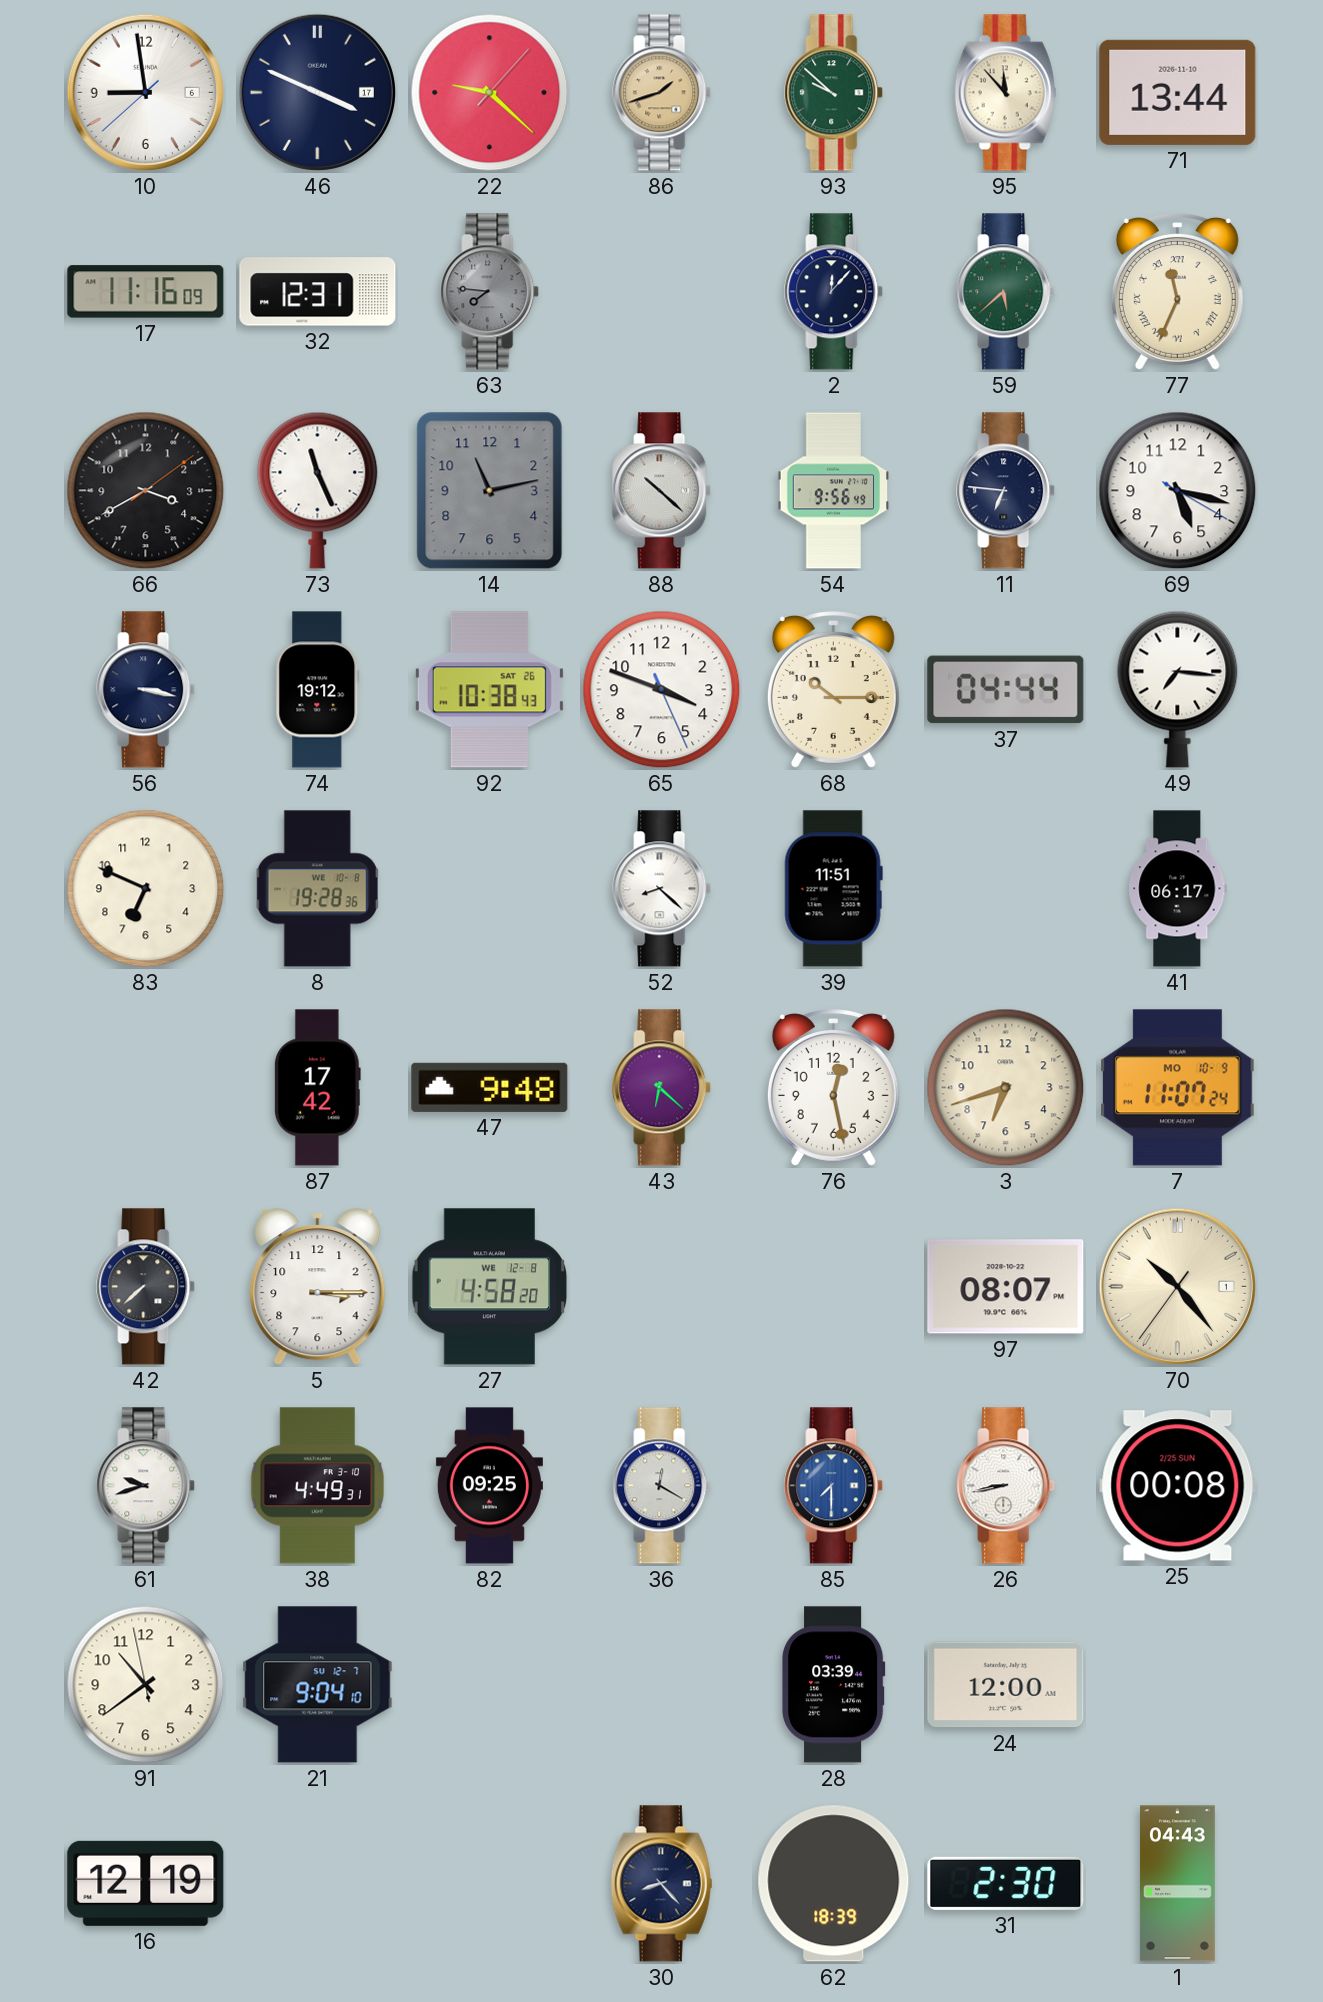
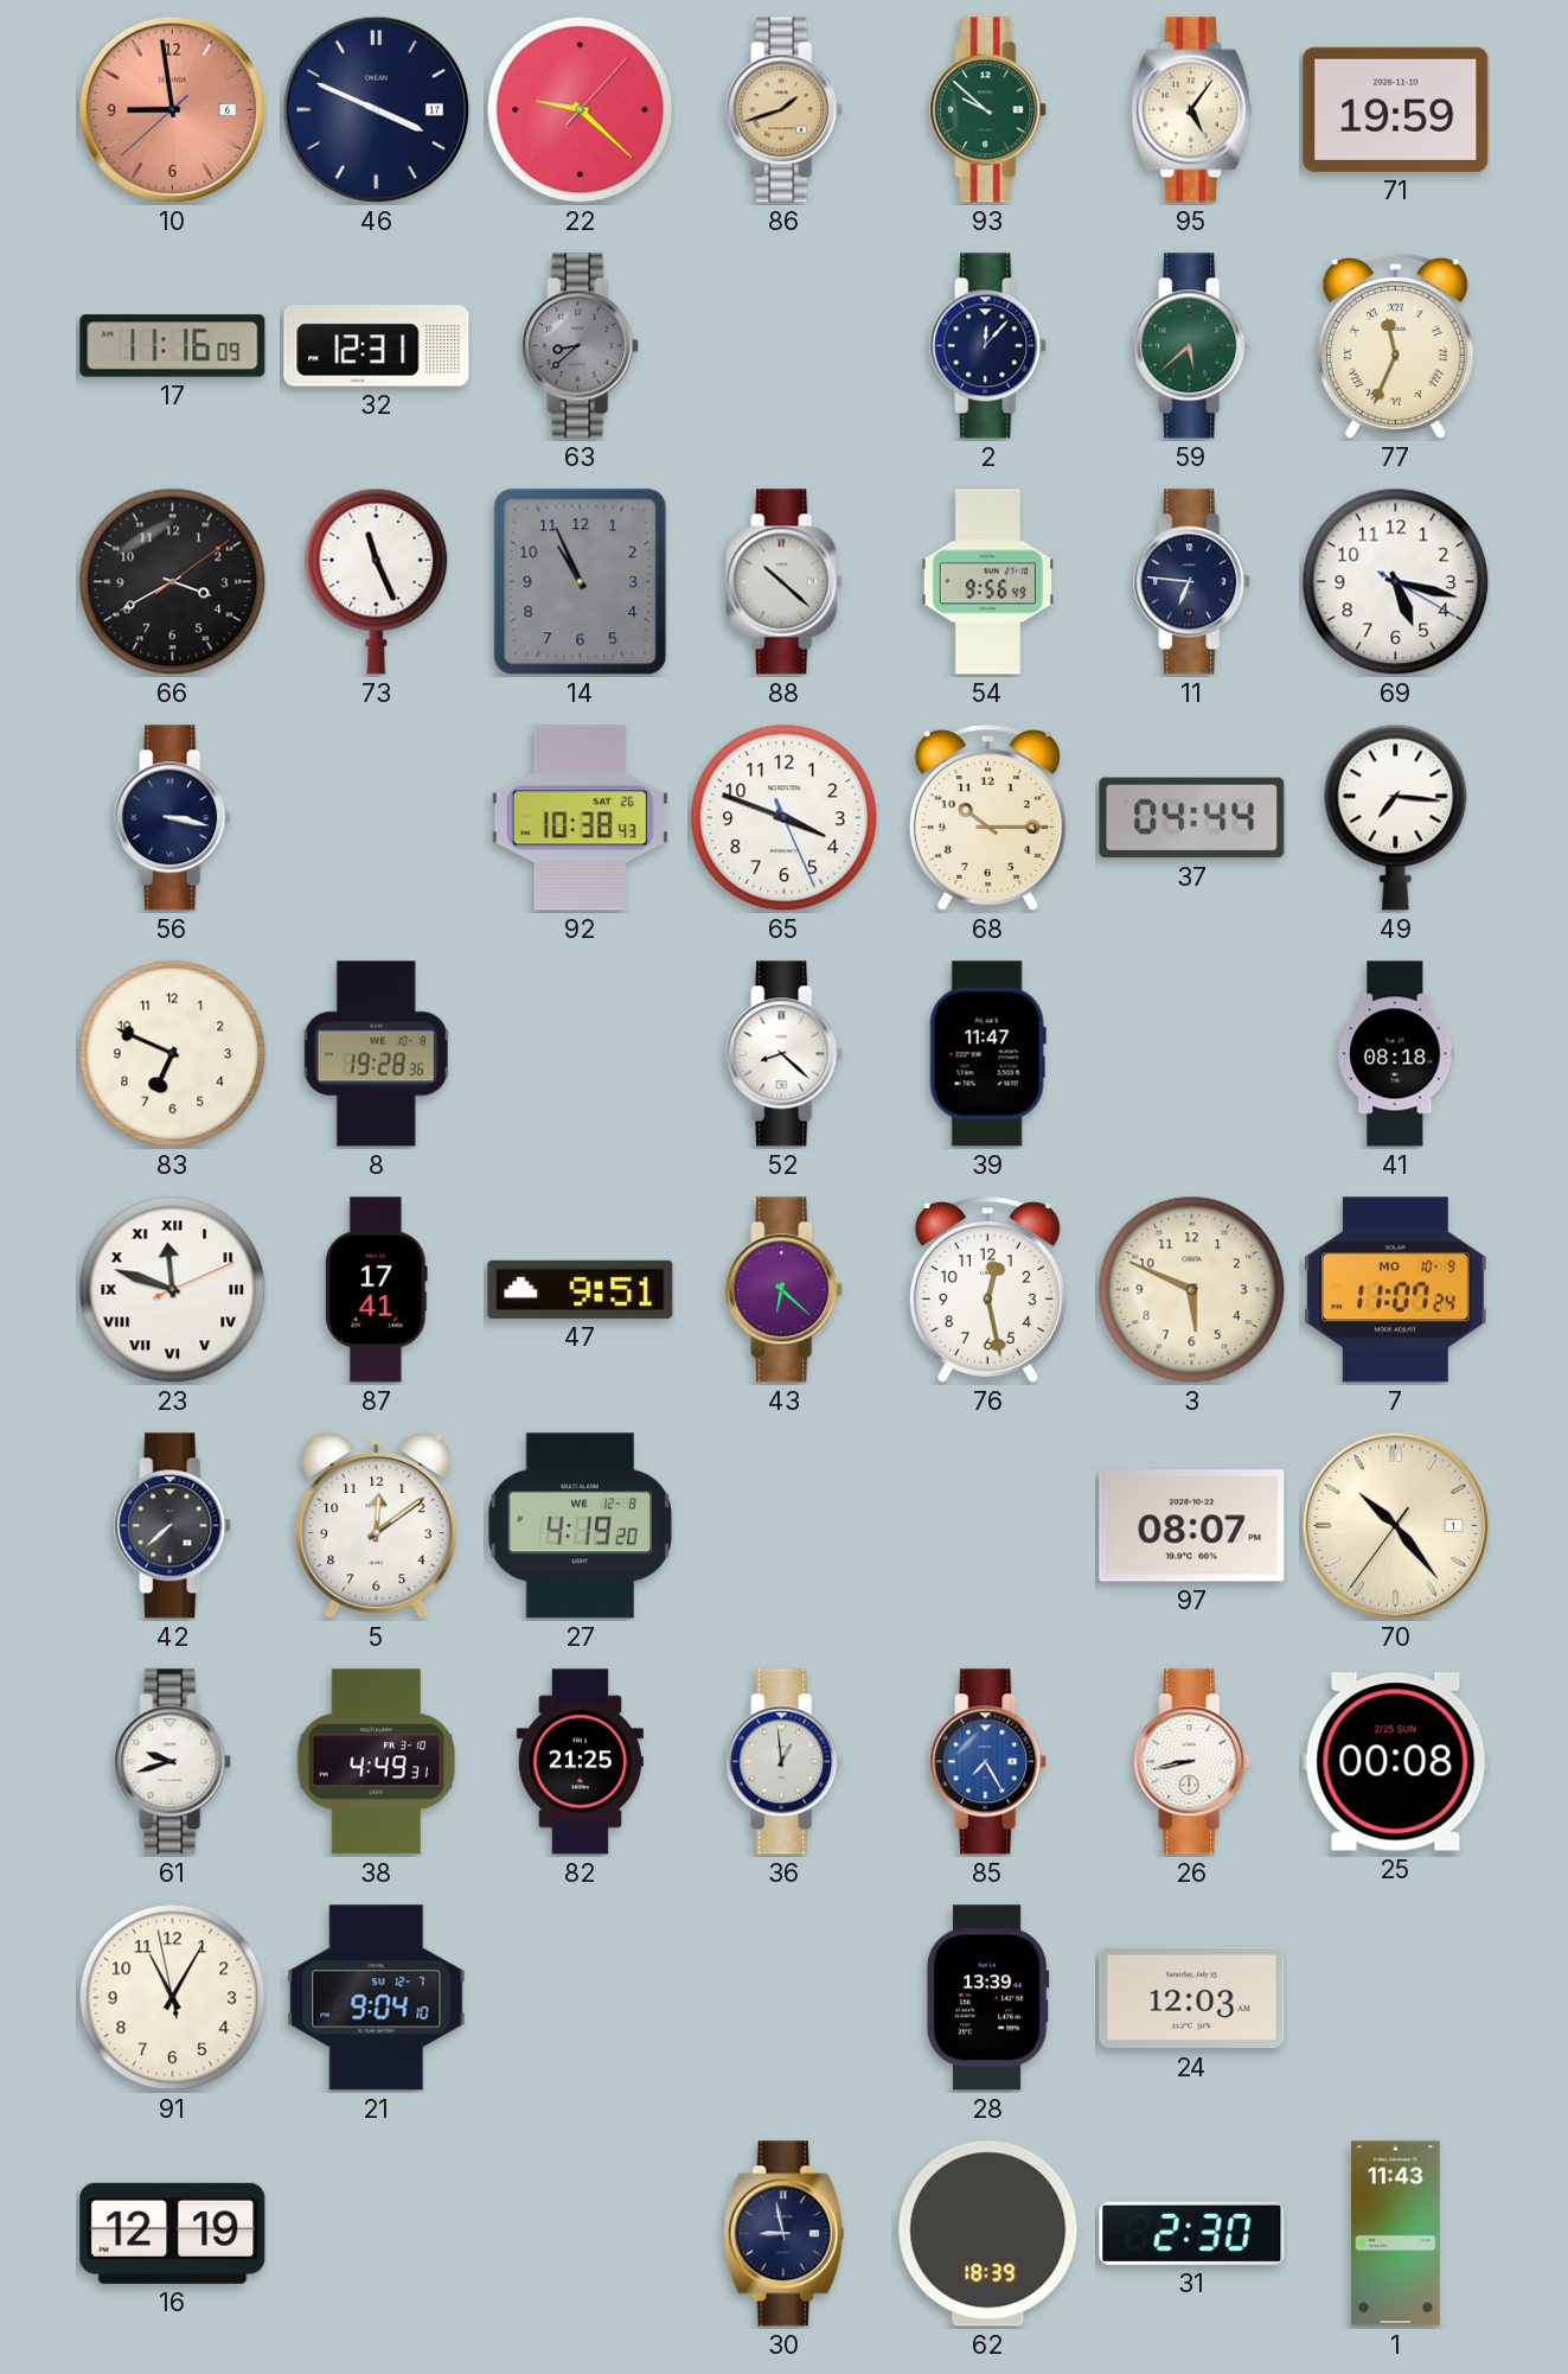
10 dial: white -> salmon (172, 109)
95: 11:53 -> 5:06 (1192, 110)
71: 13:44 -> 19:59 (1396, 109)
63: 7:46 -> 8:38 (581, 346)
14: 11:13 -> 10:56 (581, 582)
74: 19:12 -> none (318, 690)
39: 11:51 -> 11:47 (987, 1054)
41: 06:17 -> 08:18 (1396, 1054)
23: none -> 11:48 (173, 1290)
87: 17:42 -> 17:41 (376, 1290)
47: 9:48 -> 9:51 (581, 1289)
3: 6:42 -> 5:49 (1192, 1290)
5: 3:15 -> 12:09 (377, 1527)
27: 4:58 -> 4:19 (581, 1526)
82: 09:25 -> 21:25 (580, 1762)
36: 12:20 -> 12:59 (785, 1762)
85: 7:30 -> 7:25 (988, 1762)
91: 10:38 -> 11:04 (173, 1998)
28: 03:39 -> 13:39 (988, 1998)
24: 12:00 -> 12:03 (1192, 1998)
30: 8:23 -> 8:58 (785, 2234)
1: 04:43 -> 11:43 (1396, 2234)
